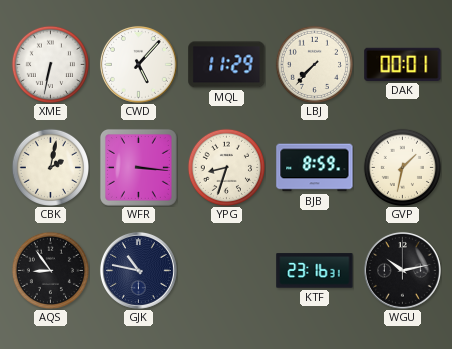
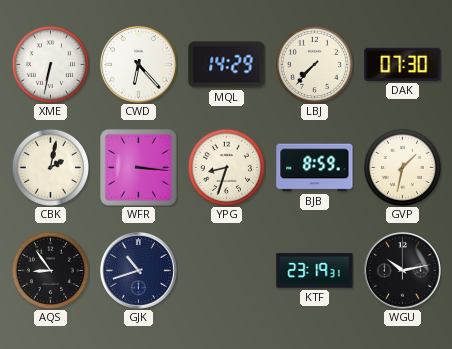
CWD: 5:07 -> 6:23 (139, 65)
MQL: 11:29 -> 14:29 (227, 65)
DAK: 00:01 -> 07:30 (403, 64)
GJK: 10:47 -> 10:42 (139, 271)
KTF: 23:16 -> 23:19 (315, 271)
